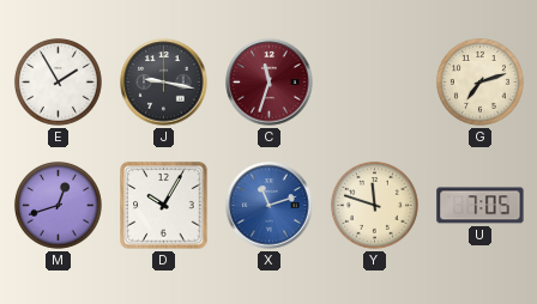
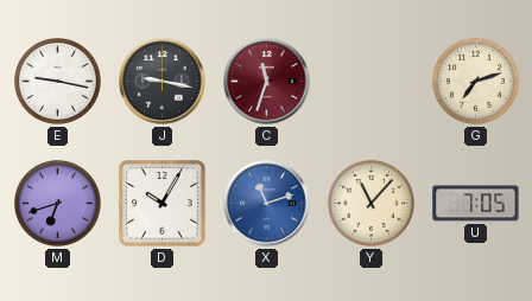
E: 1:55 -> 9:17 (57, 81)
M: 12:42 -> 6:42 (57, 203)
Y: 11:48 -> 11:07 (370, 203)
